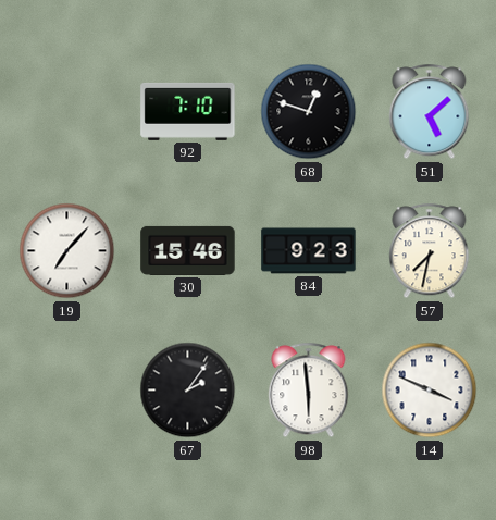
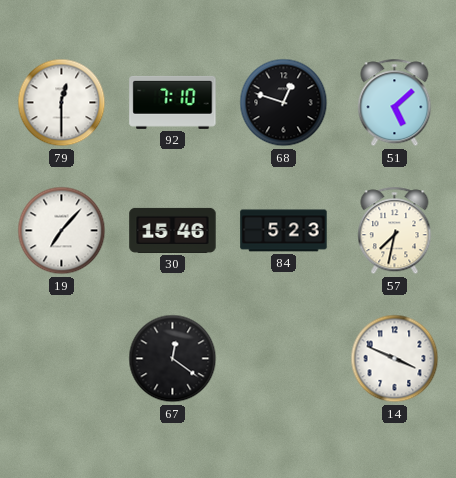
79: none -> 12:30 (62, 103)
84: 9:23 -> 5:23 (284, 231)
67: 2:06 -> 12:21 (173, 359)
98: 5:59 -> none (309, 391)
